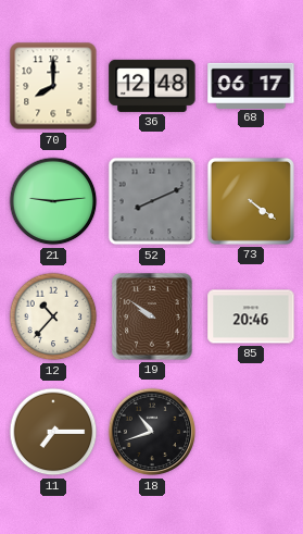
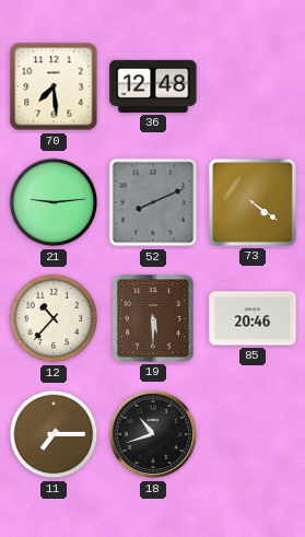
70: 8:00 -> 7:29 (54, 86)
68: 06:17 -> none (251, 85)
19: 9:51 -> 5:30 (154, 319)
